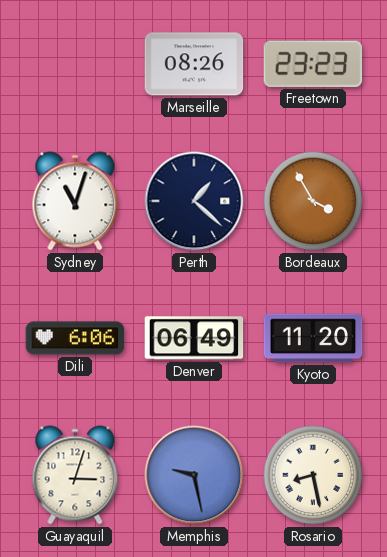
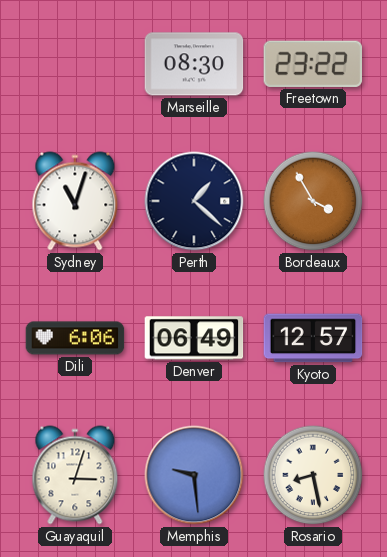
Marseille: 08:26 -> 08:30 (194, 64)
Freetown: 23:23 -> 23:22 (312, 64)
Kyoto: 11:20 -> 12:57 (313, 338)
Memphis: 9:28 -> 9:29 (194, 475)
